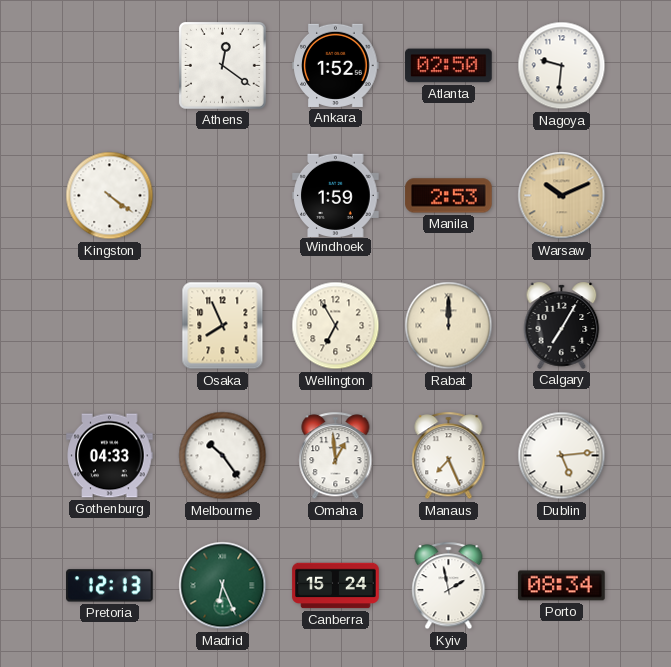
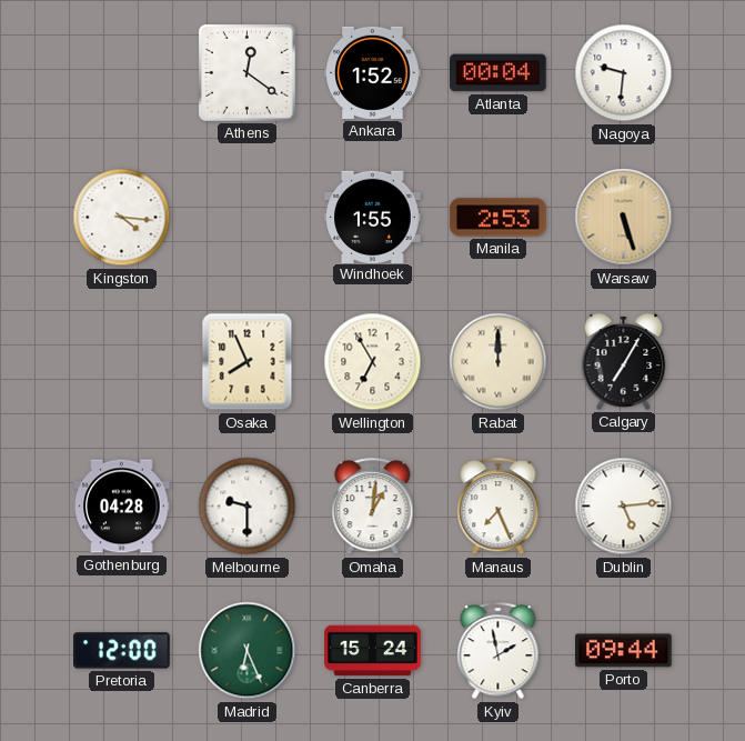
Atlanta: 02:50 -> 00:04 (499, 73)
Kingston: 4:21 -> 4:16 (122, 218)
Windhoek: 1:59 -> 1:55 (373, 217)
Warsaw: 10:11 -> 5:27 (624, 218)
Gothenburg: 04:33 -> 04:28 (122, 507)
Melbourne: 10:24 -> 9:30 (248, 507)
Omaha: 12:59 -> 1:01 (373, 507)
Pretoria: 12:13 -> 12:00 (122, 651)
Porto: 08:34 -> 09:44 (624, 651)
